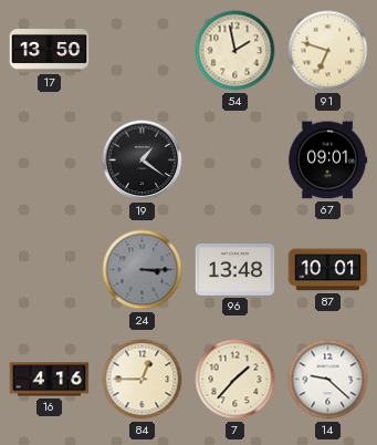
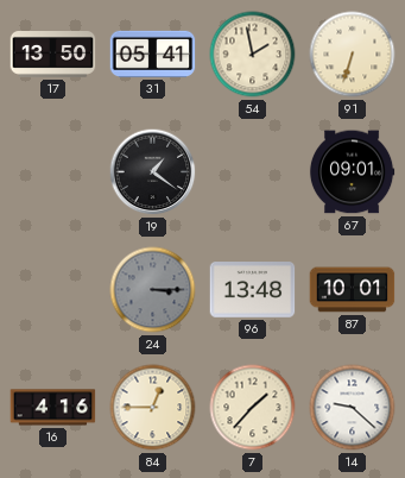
31: none -> 05:41 (153, 54)
91: 6:48 -> 6:33 (353, 55)
